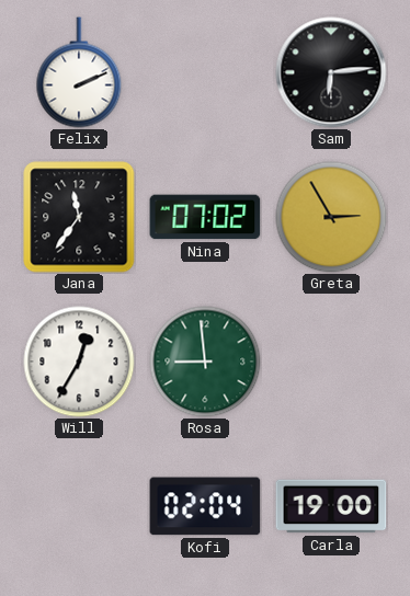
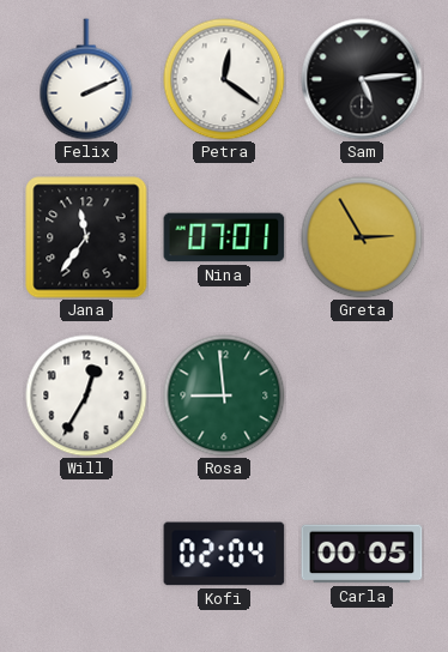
Petra: none -> 12:21 (224, 79)
Sam: 6:14 -> 5:14 (362, 79)
Nina: 07:02 -> 07:01 (224, 237)
Carla: 19:00 -> 00:05 (362, 554)
